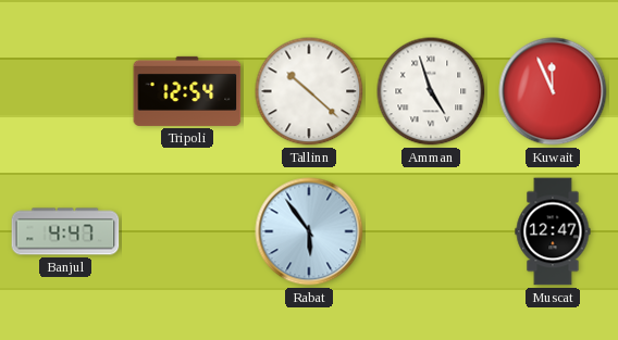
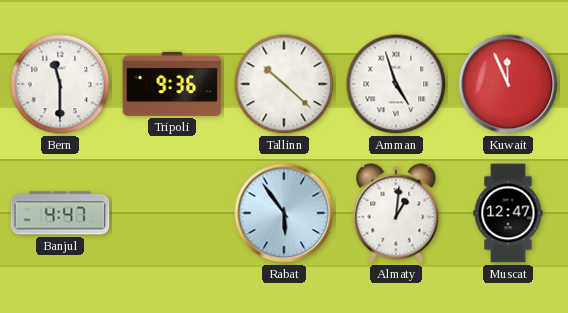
Bern: none -> 11:30 (60, 84)
Tripoli: 12:54 -> 9:36 (172, 84)
Almaty: none -> 1:01 (396, 213)
